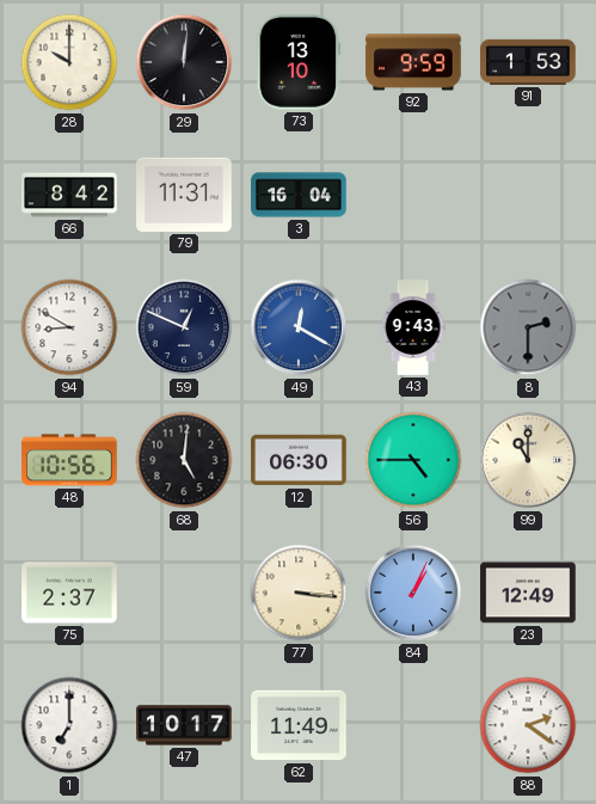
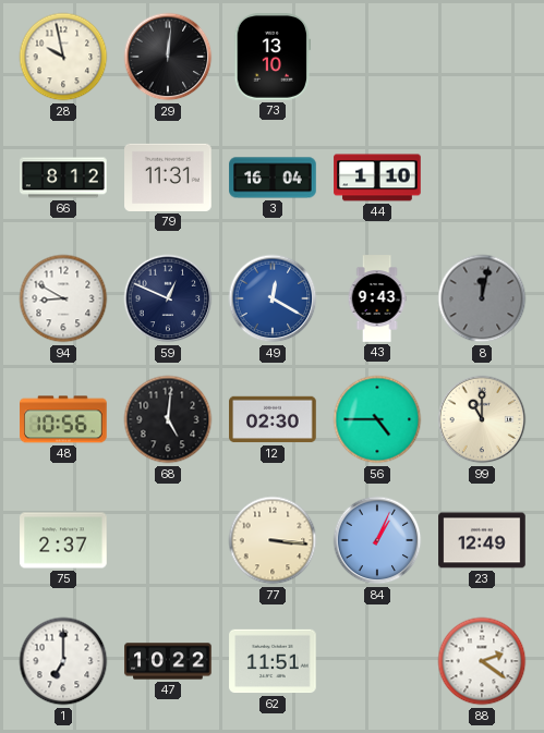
28: 10:00 -> 9:58 (63, 57)
92: 9:59 -> none (413, 62)
91: 1:53 -> none (528, 62)
66: 8:42 -> 8:12 (63, 178)
44: none -> 1:10 (377, 178)
8: 2:30 -> 12:02 (482, 298)
12: 06:30 -> 02:30 (273, 419)
47: 10:17 -> 10:22 (168, 661)
62: 11:49 -> 11:51 (273, 661)
